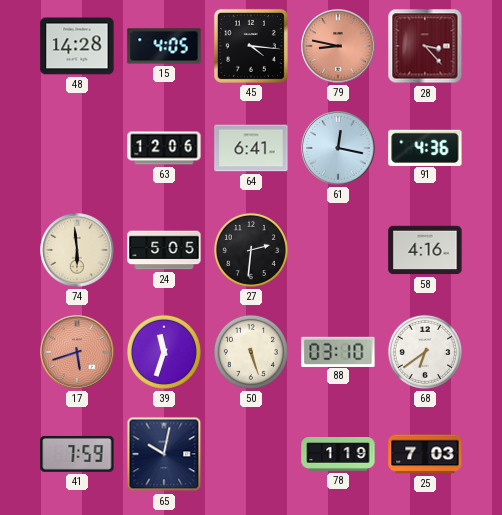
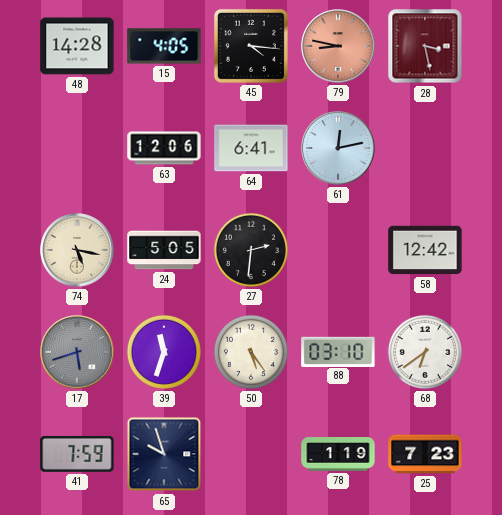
28: 3:23 -> 3:28 (425, 46)
61: 12:17 -> 12:13 (338, 148)
91: 4:36 -> none (425, 147)
74: 5:59 -> 5:17 (77, 250)
58: 4:16 -> 12:42 (425, 250)
17 dial: salmon -> grey (77, 352)
50: 5:27 -> 5:24 (251, 352)
65: 10:02 -> 9:57 (164, 454)
25: 7:03 -> 7:23 (425, 454)
